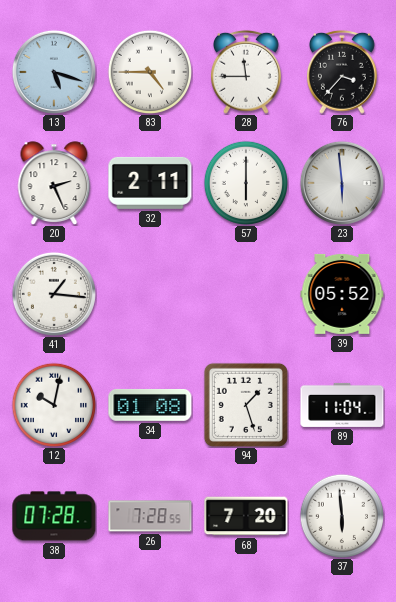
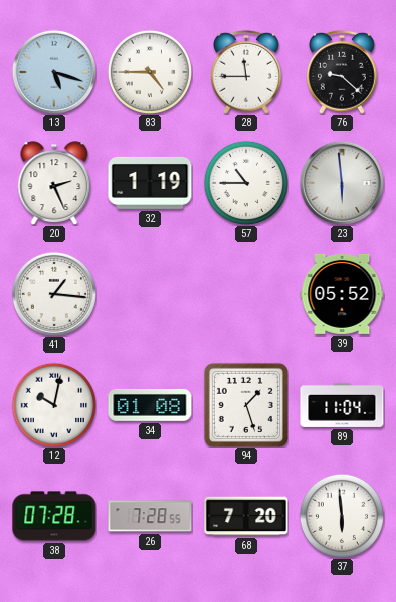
76: 3:37 -> 9:22 (343, 72)
32: 2:11 -> 1:19 (150, 183)
57: 6:00 -> 10:45 (245, 182)
